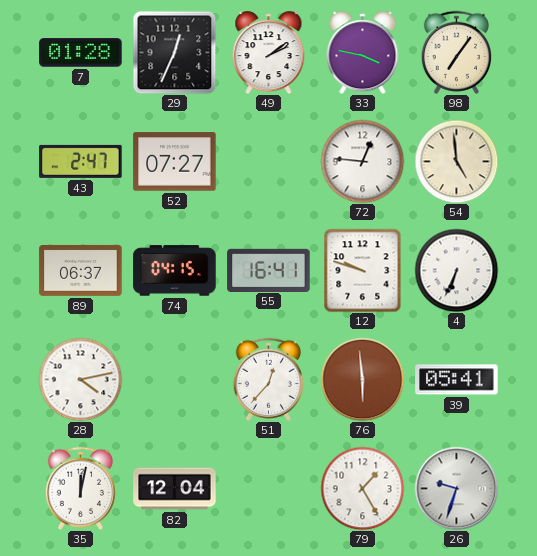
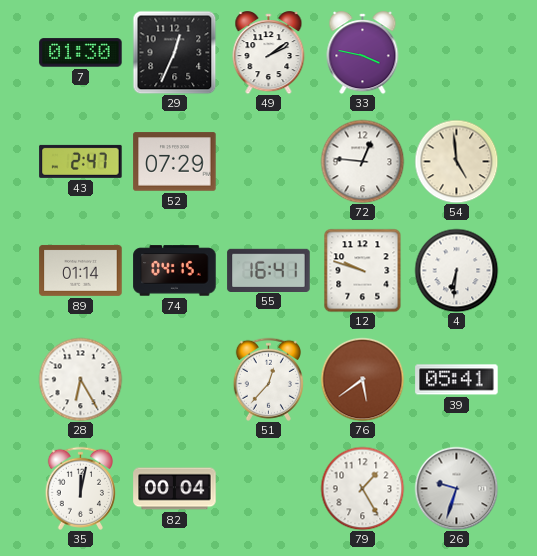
7: 01:28 -> 01:30 (81, 53)
98: 7:06 -> none (456, 52)
52: 07:27 -> 07:29 (175, 162)
89: 06:37 -> 01:14 (81, 270)
4: 6:34 -> 6:31 (456, 270)
28: 4:13 -> 6:25 (80, 379)
76: 5:59 -> 5:39 (362, 379)
82: 12:04 -> 00:04 (175, 489)
